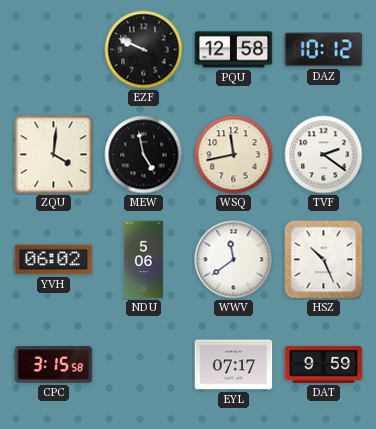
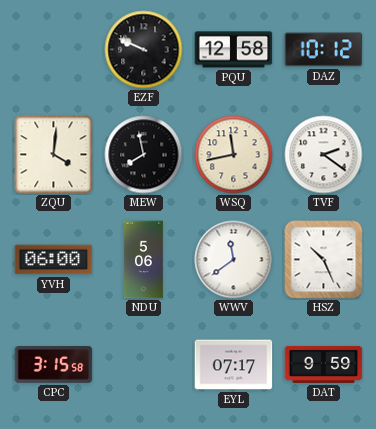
MEW: 4:58 -> 7:58 (144, 155)
YVH: 06:02 -> 06:00 (54, 260)
